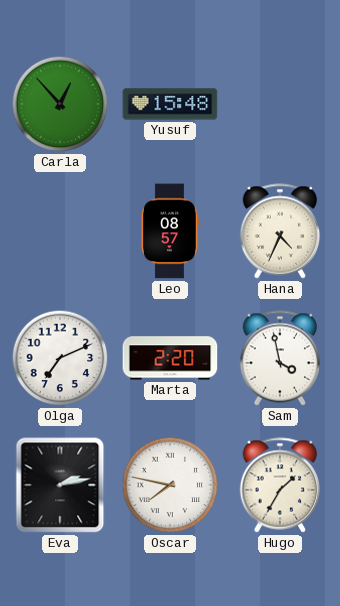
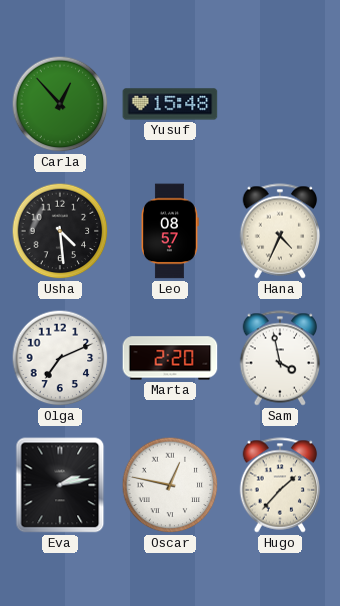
Usha: none -> 4:29 (60, 231)
Oscar: 7:47 -> 12:47 (170, 485)
Hugo: 1:35 -> 1:37 (280, 485)
